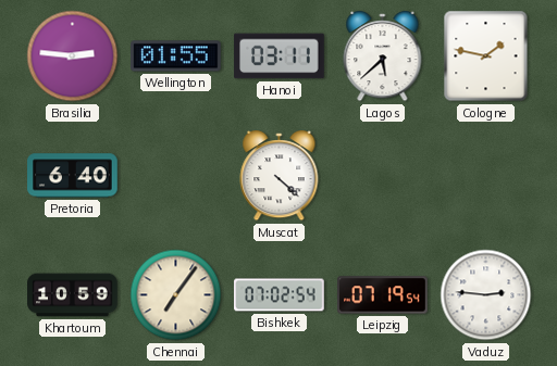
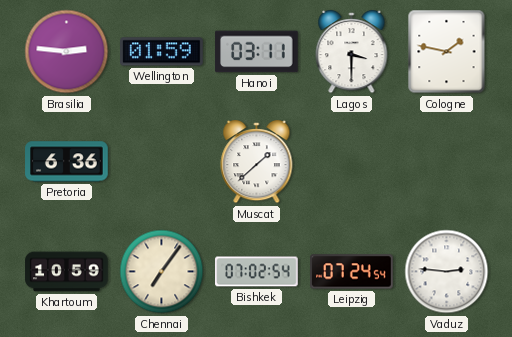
Wellington: 01:55 -> 01:59 (162, 52)
Lagos: 5:38 -> 3:30 (352, 53)
Pretoria: 6:40 -> 6:36 (67, 162)
Muscat: 4:22 -> 1:38 (257, 163)
Leipzig: 07:19 -> 07:24 (352, 272)
